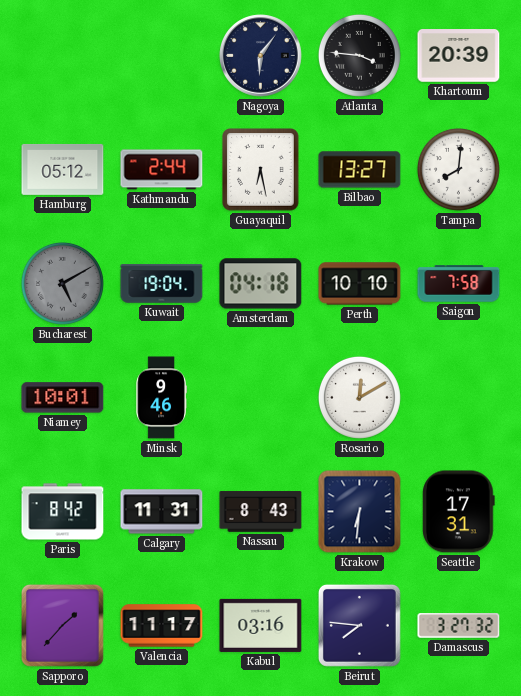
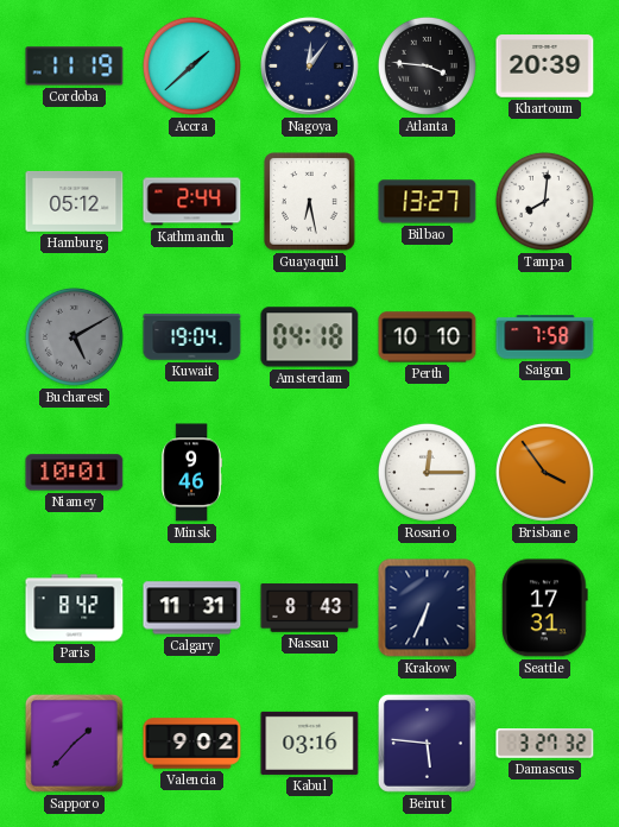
Cordoba: none -> 11:19 (75, 67)
Accra: none -> 1:38 (191, 65)
Nagoya: 6:06 -> 12:06 (310, 67)
Rosario: 12:10 -> 12:15 (427, 472)
Brisbane: none -> 3:54 (544, 472)
Krakow: 6:31 -> 6:34 (428, 608)
Valencia: 11:17 -> 9:02 (192, 744)
Beirut: 7:46 -> 5:46 (427, 743)
